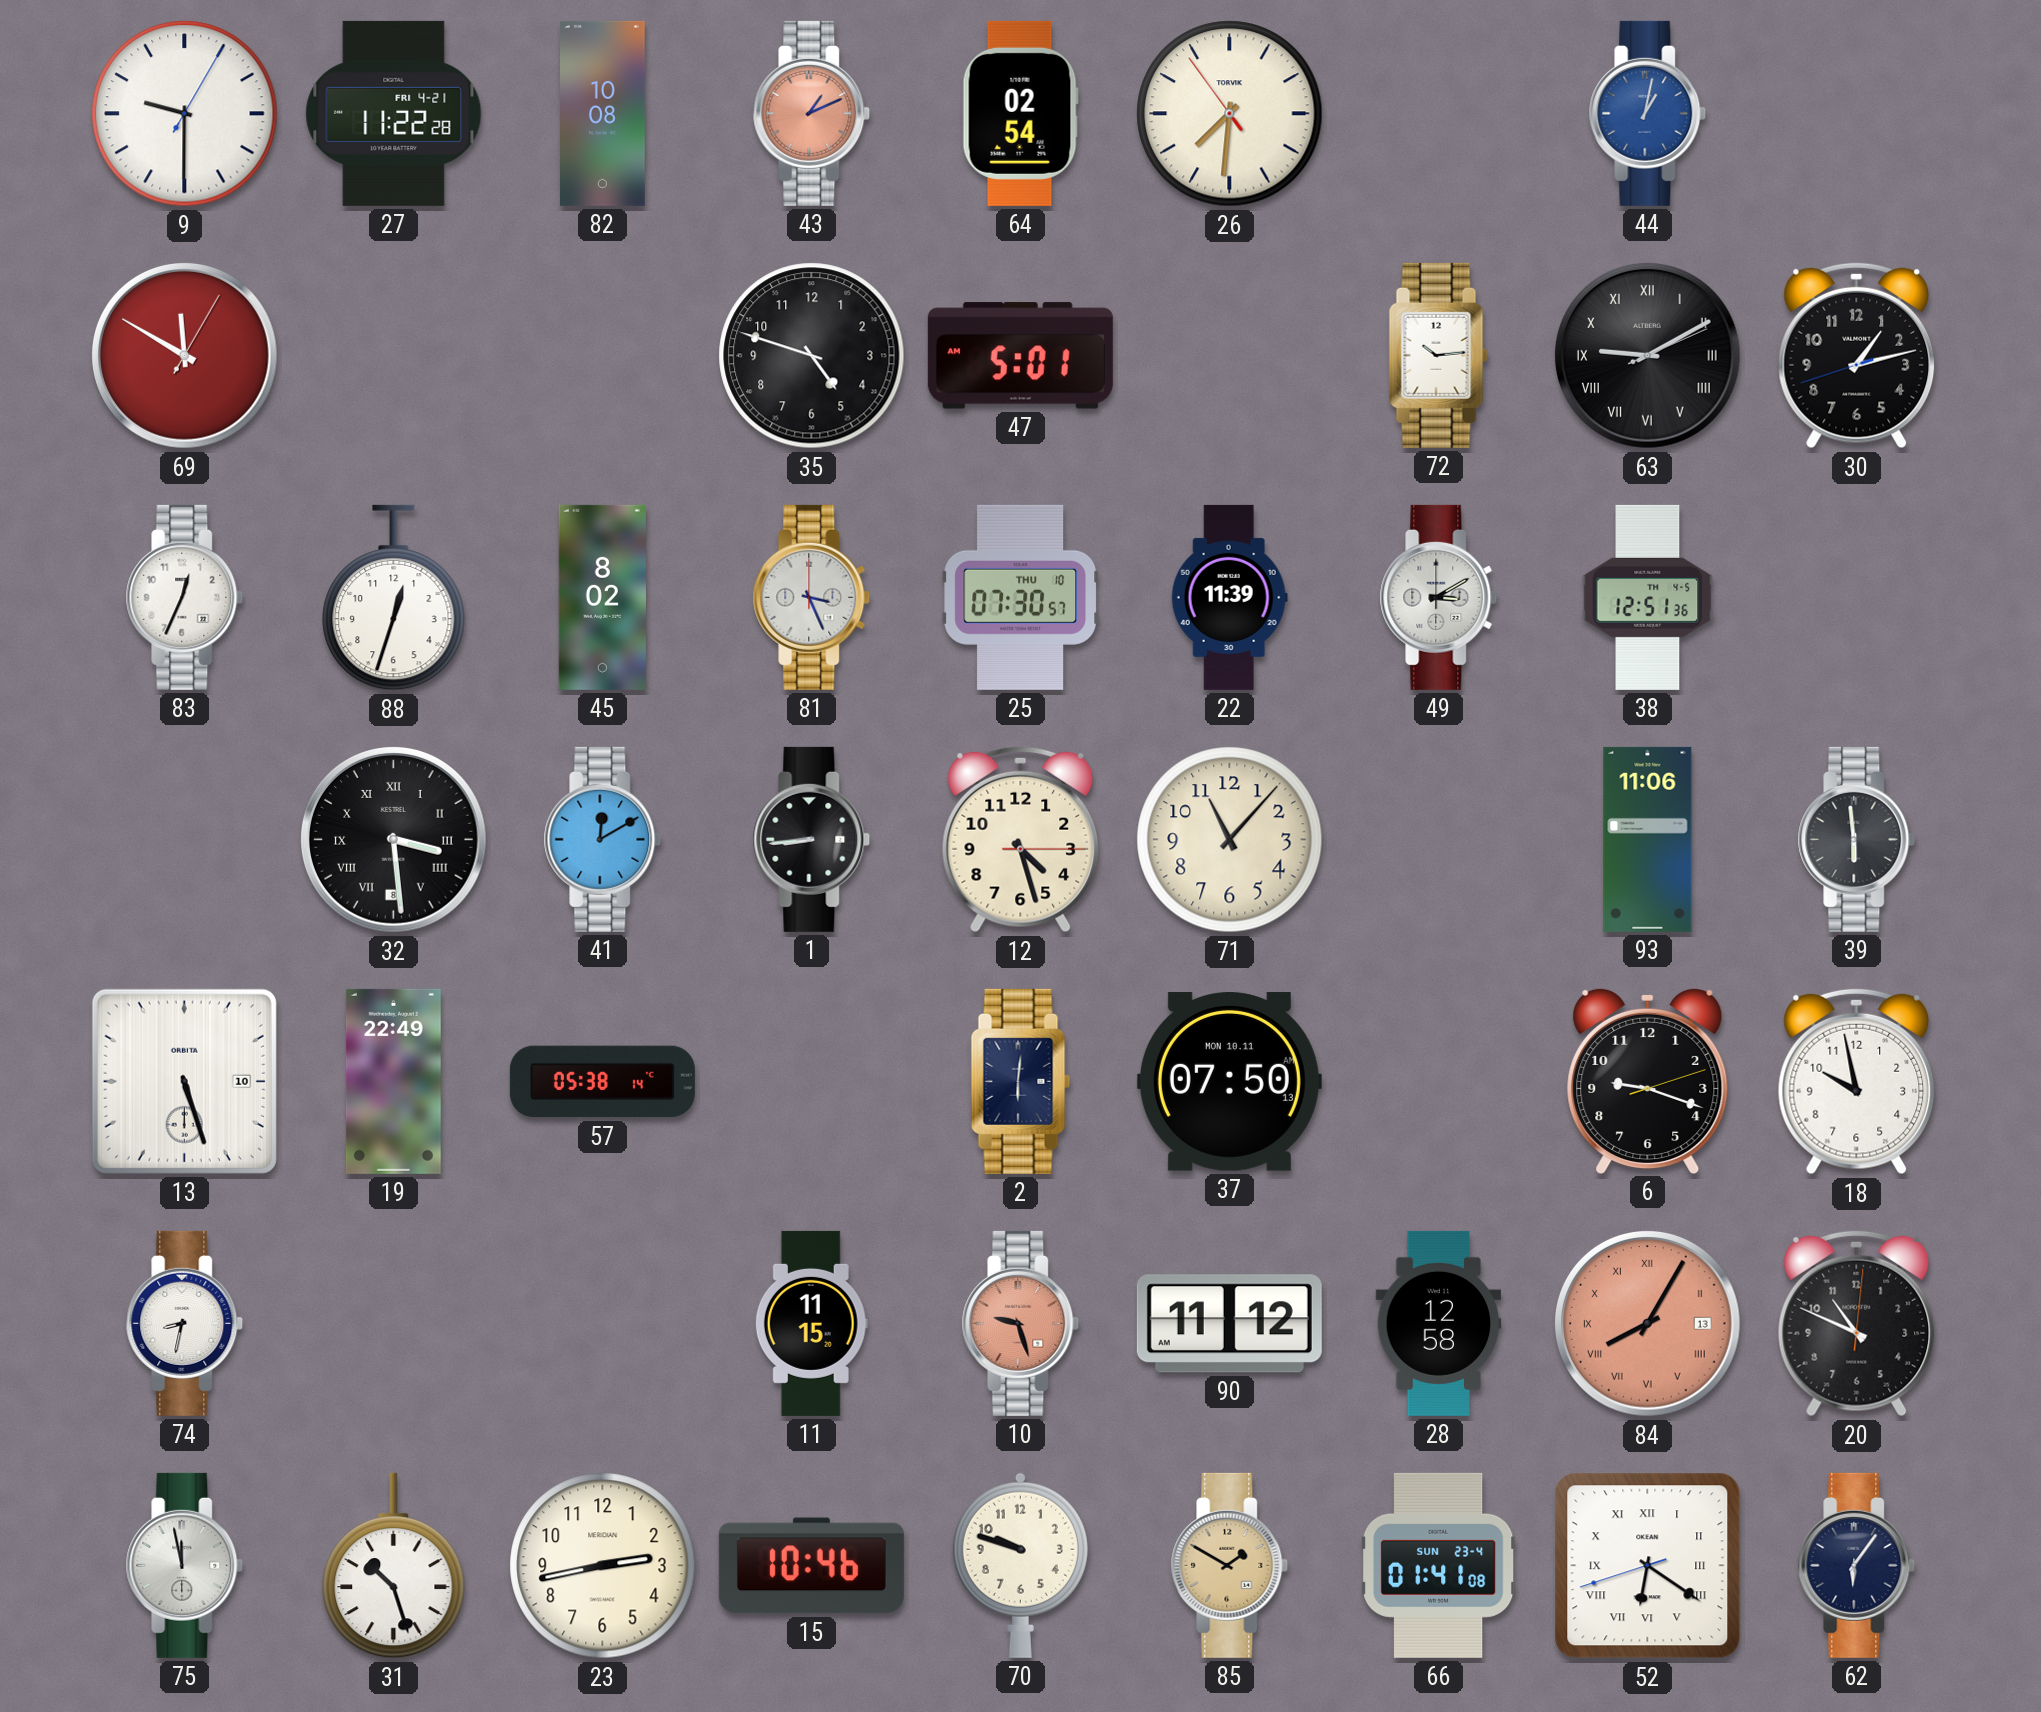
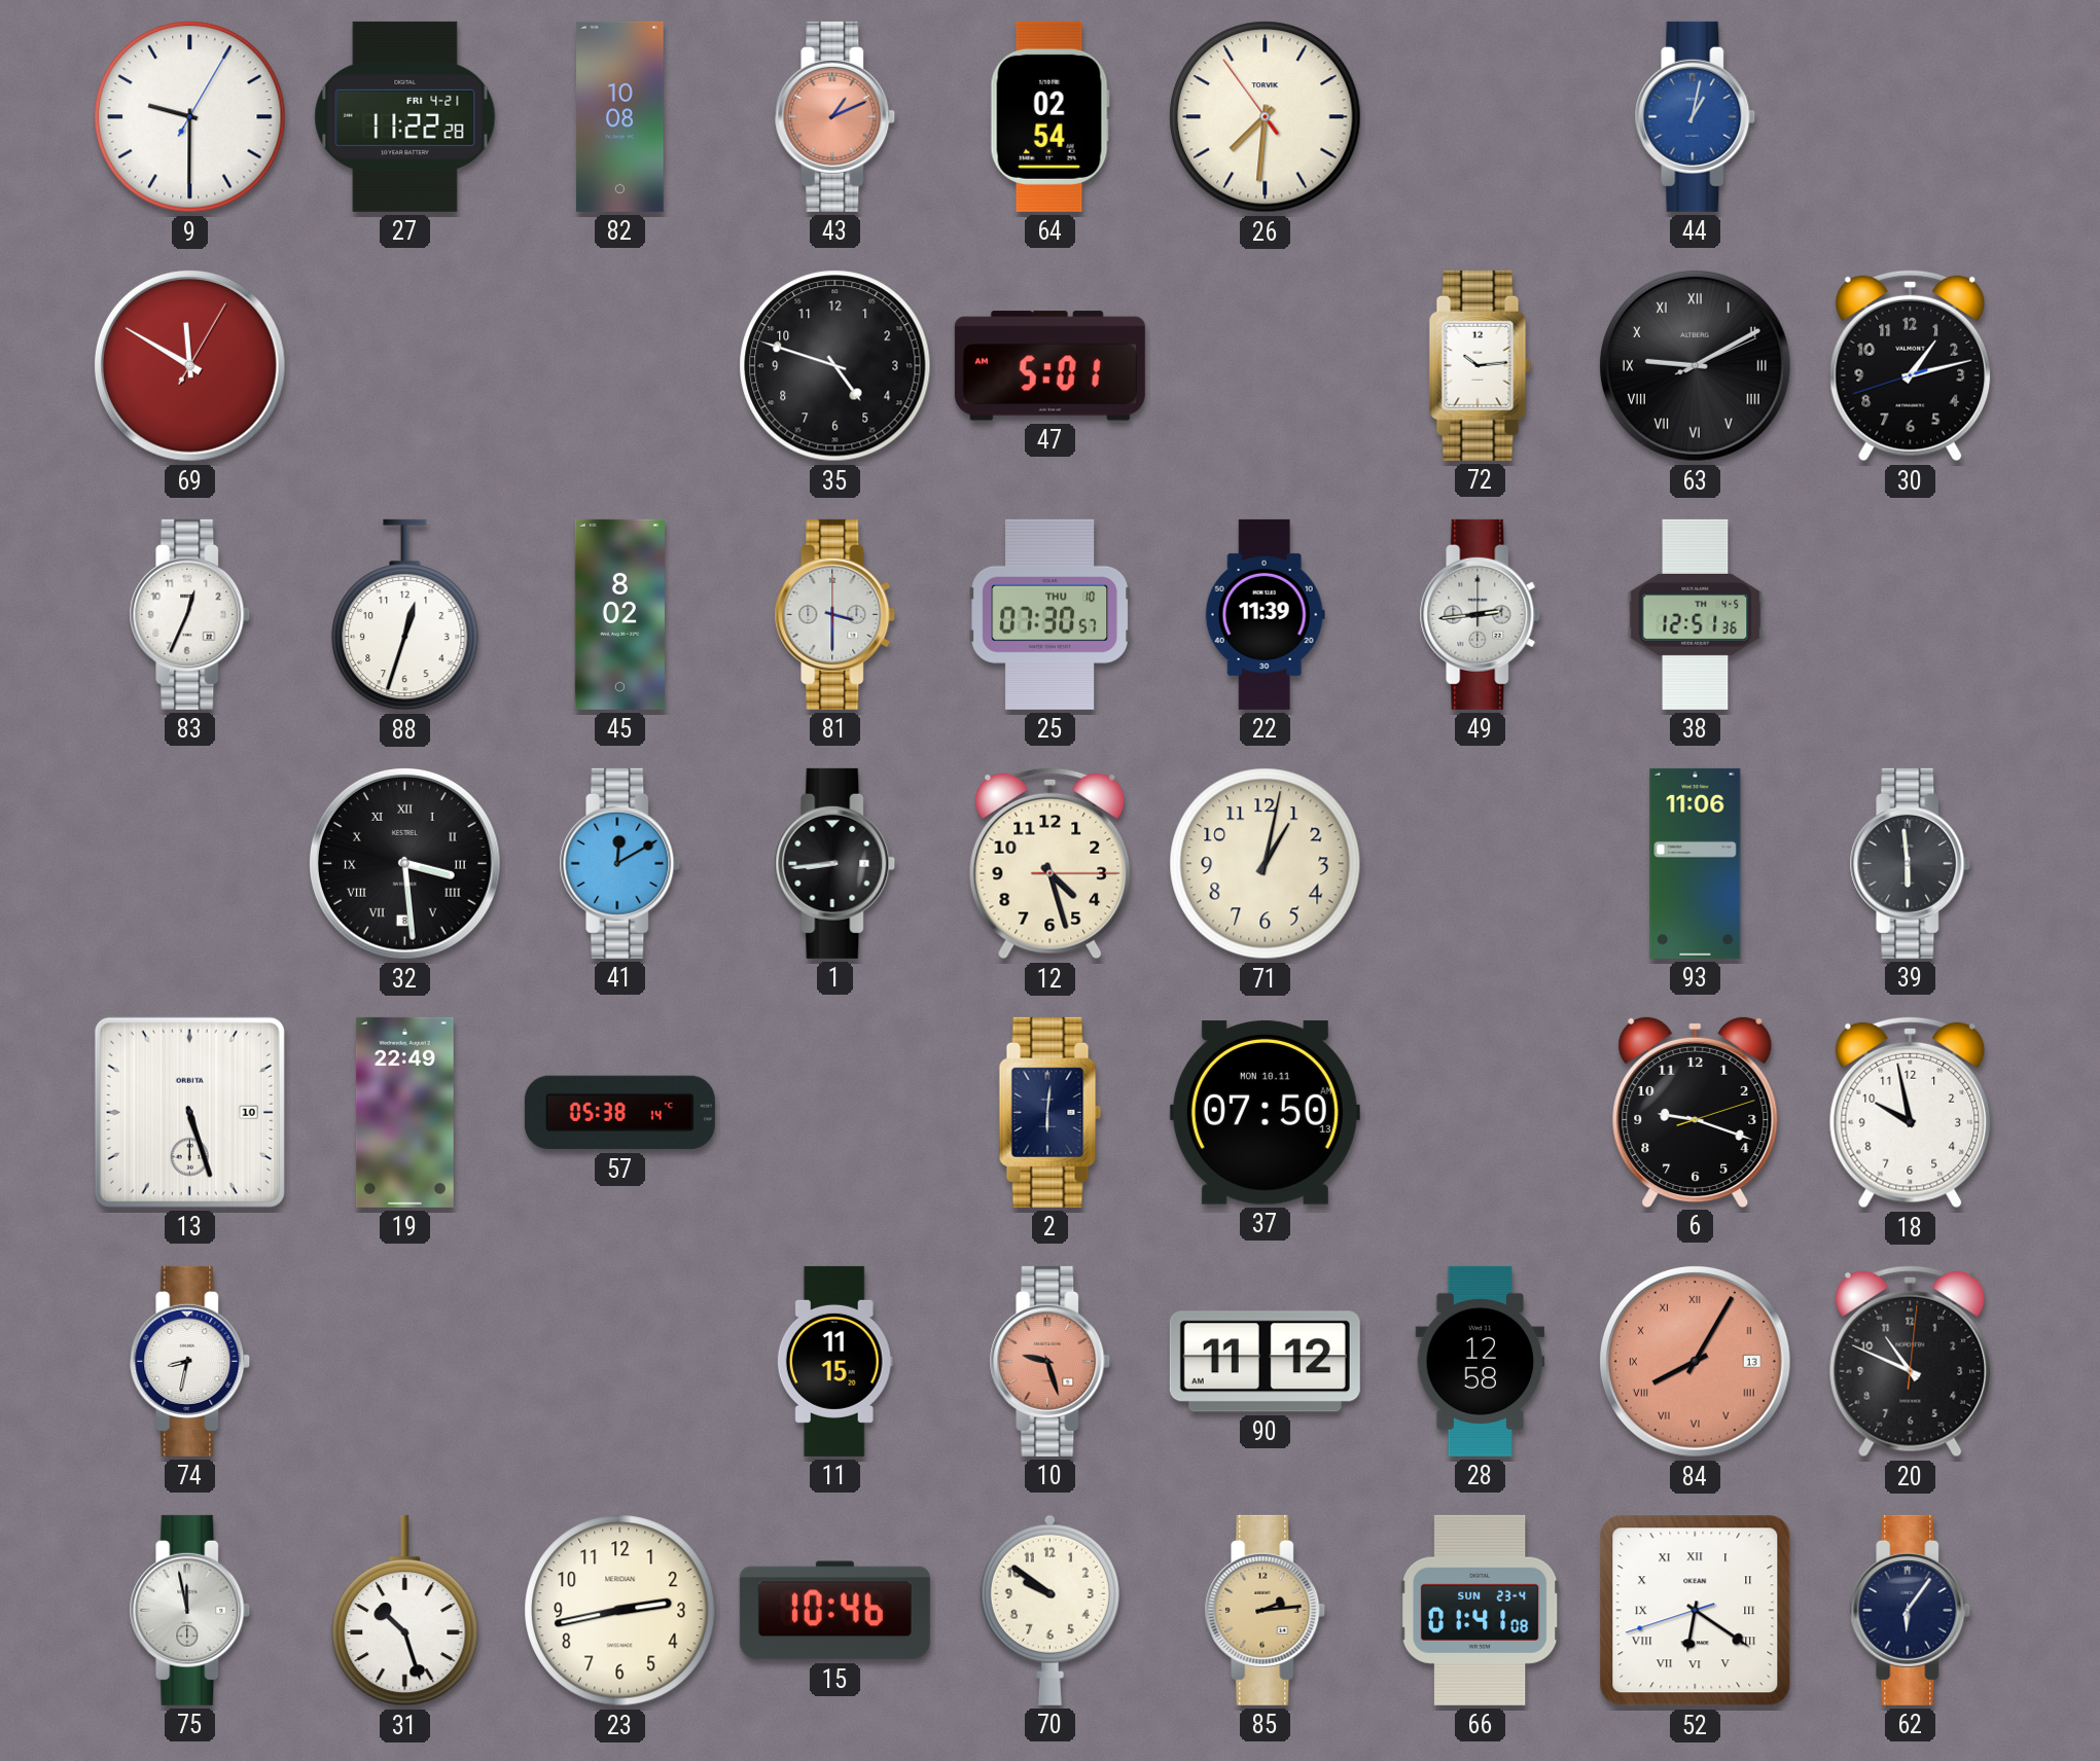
81: 3:26 -> 3:30 (835, 614)
49: 3:10 -> 2:44 (1481, 614)
71: 11:07 -> 1:02 (1266, 864)
70: 9:48 -> 9:51 (1049, 1610)
85: 1:50 -> 2:14 (1266, 1610)
